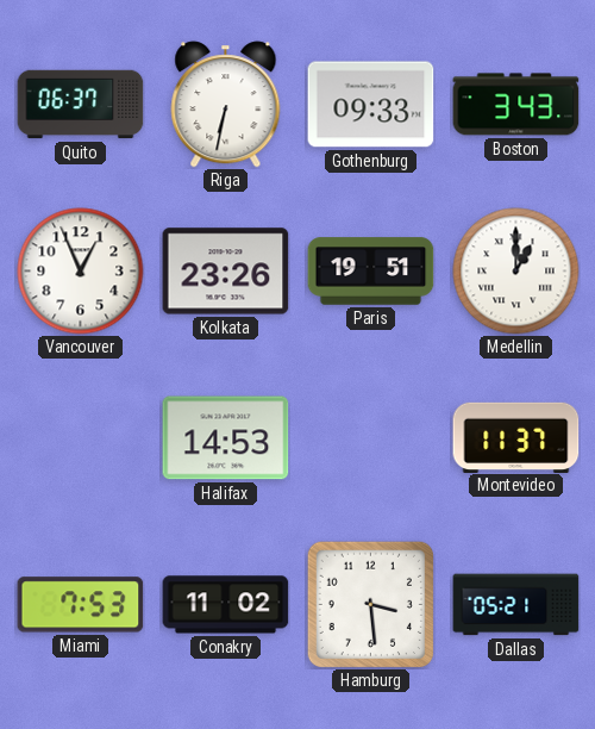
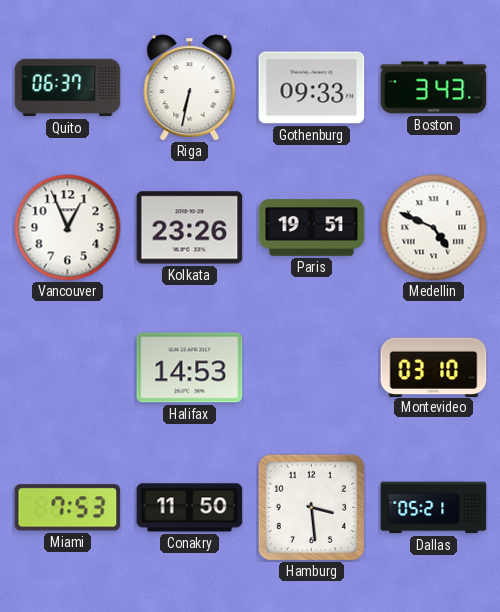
Medellin: 1:00 -> 4:49 (434, 228)
Montevideo: 11:37 -> 03:10 (434, 367)
Conakry: 11:02 -> 11:50 (190, 508)
